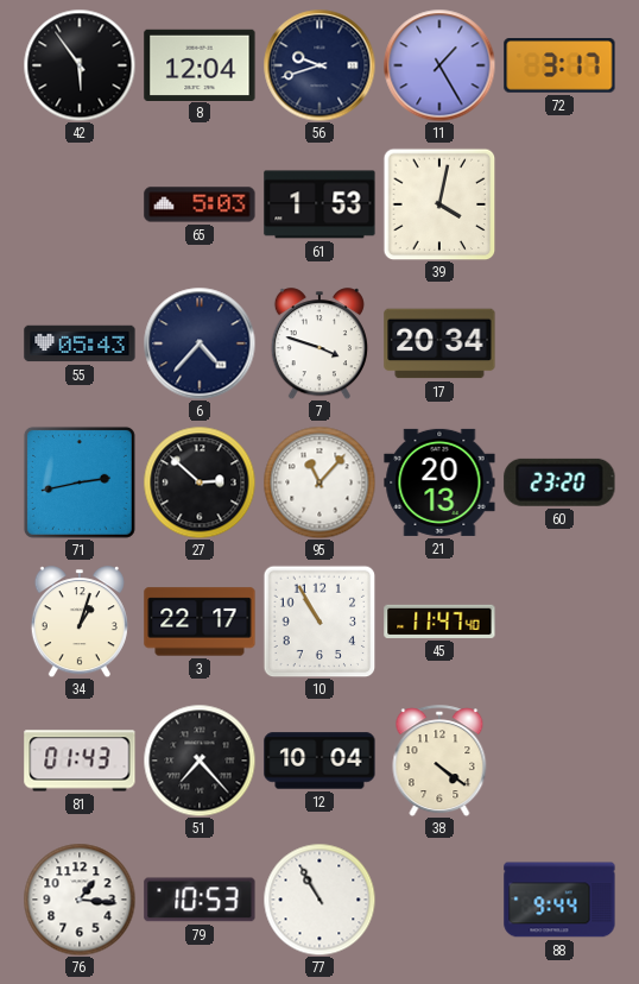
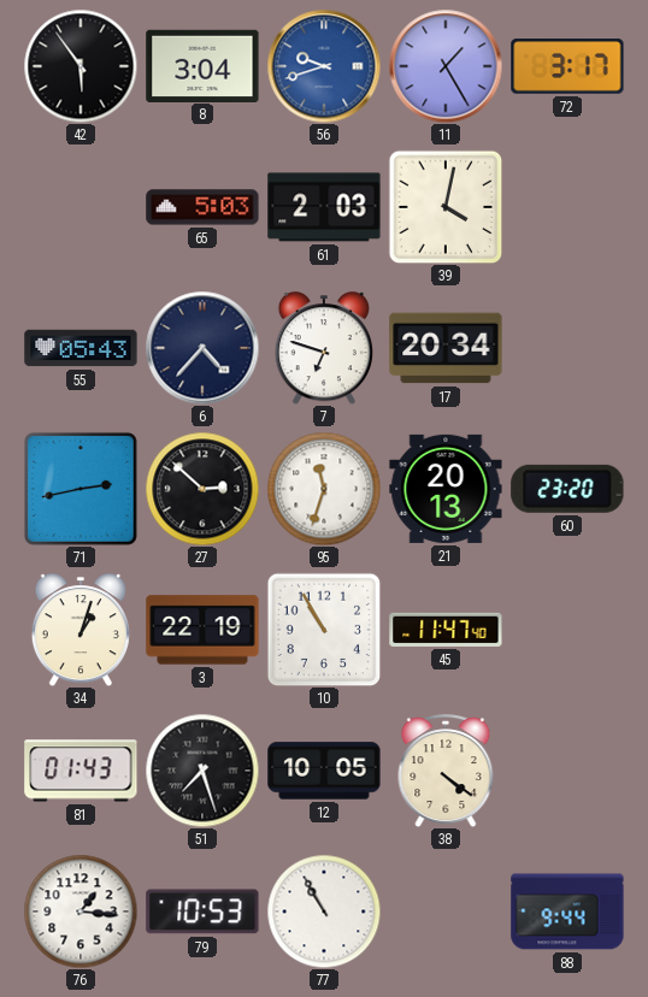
8: 12:04 -> 3:04 (202, 65)
56 dial: navy -> blue (324, 66)
61: 1:53 -> 2:03 (324, 207)
7: 3:48 -> 6:48 (324, 348)
95: 11:07 -> 11:33 (324, 489)
3: 22:17 -> 22:19 (202, 630)
51: 7:23 -> 7:27 (202, 771)
12: 10:04 -> 10:05 (324, 771)
